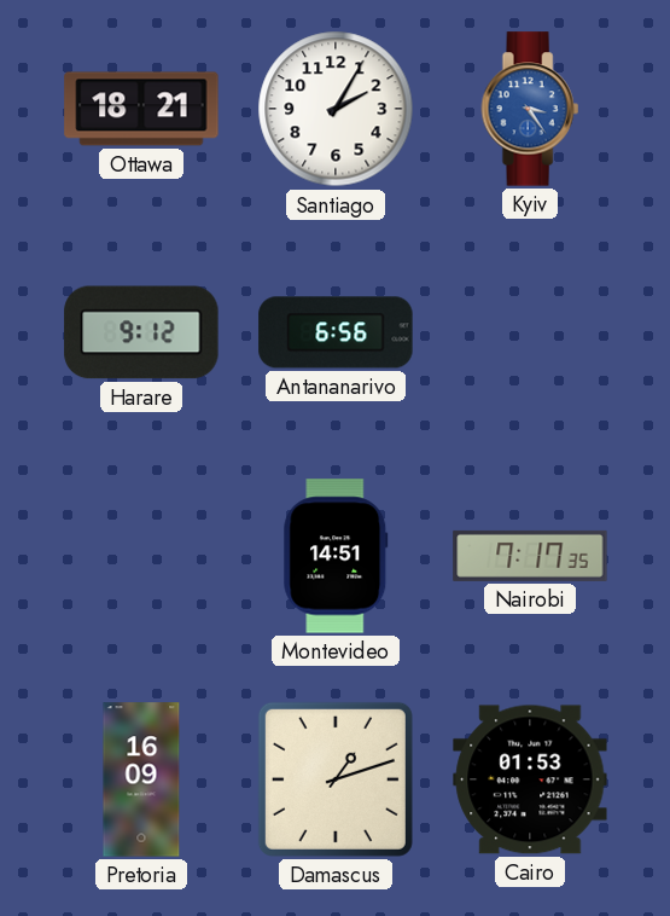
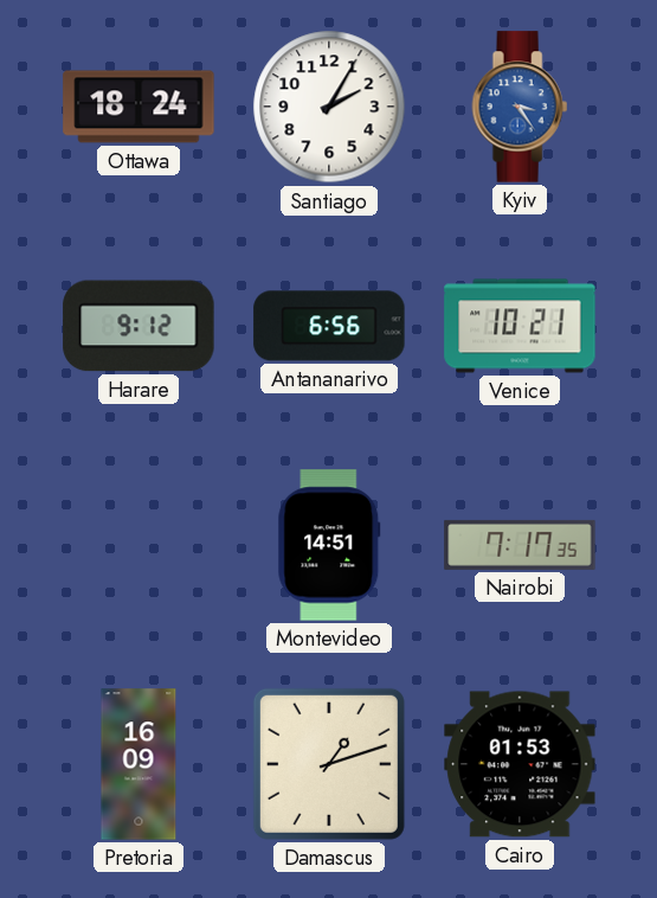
Ottawa: 18:21 -> 18:24 (139, 107)
Venice: none -> 10:21 (520, 326)
